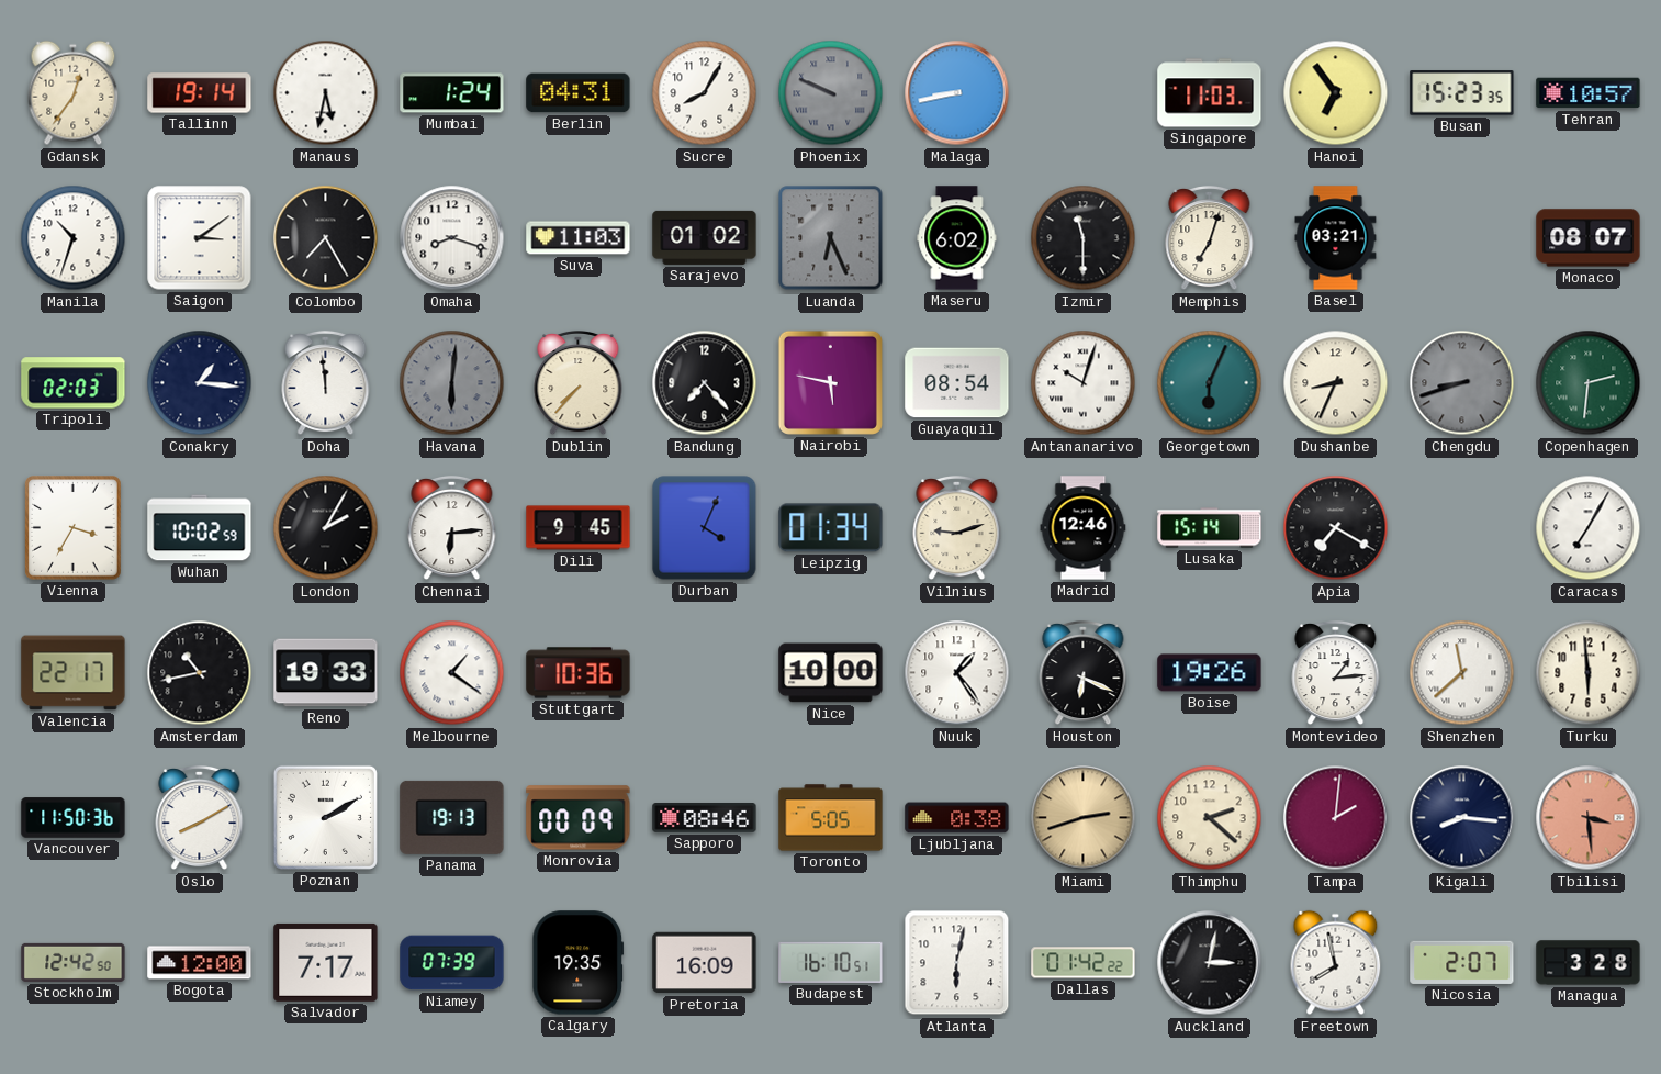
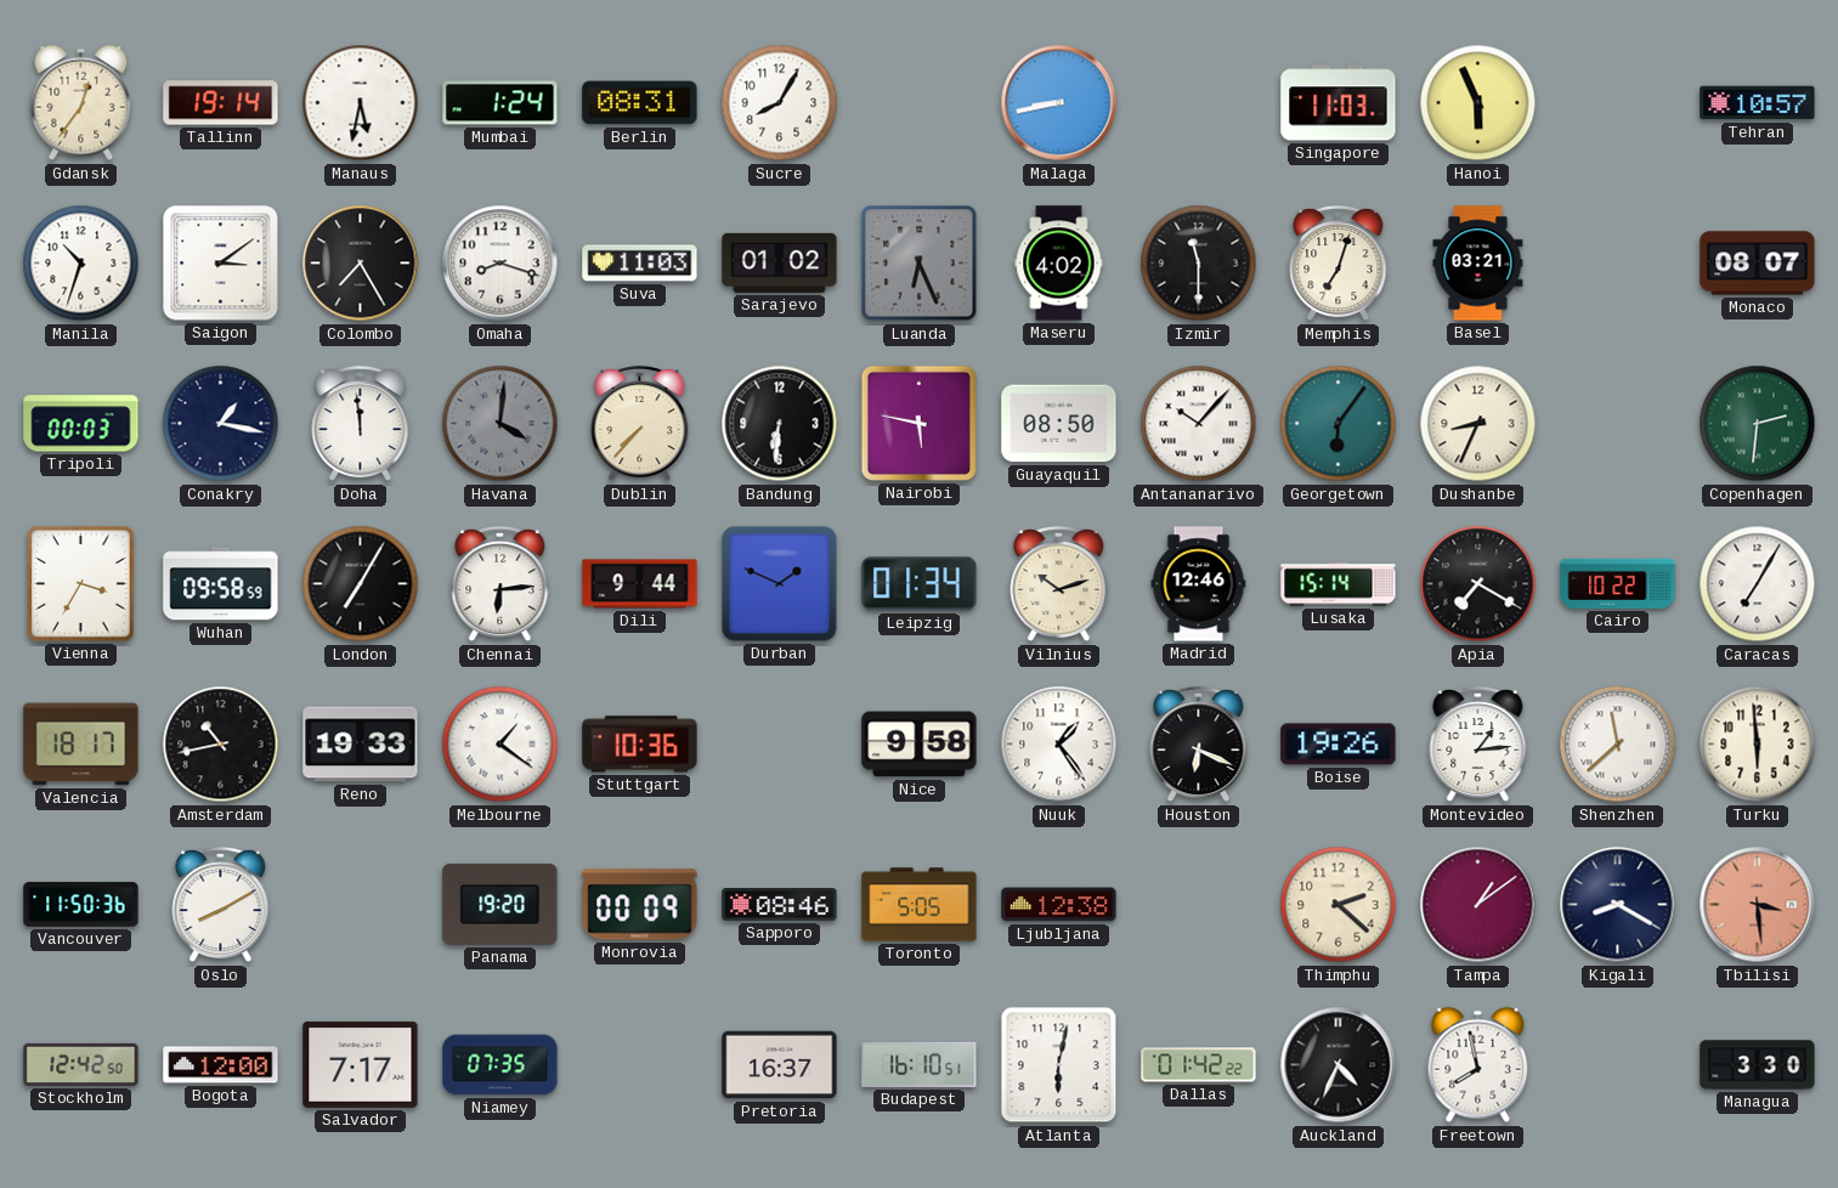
Berlin: 04:31 -> 08:31 (640, 103)
Phoenix: 9:49 -> none (831, 93)
Hanoi: 6:54 -> 5:56 (1478, 103)
Busan: 15:23 -> none (1462, 93)
Maseru: 6:02 -> 4:02 (1059, 264)
Tripoli: 02:03 -> 00:03 (81, 424)
Conakry: 1:16 -> 1:17 (221, 424)
Havana: 6:01 -> 4:01 (500, 424)
Bandung: 7:23 -> 6:31 (780, 424)
Guayaquil: 08:54 -> 08:50 (1059, 424)
Antananarivo: 10:03 -> 10:07 (1199, 424)
Georgetown: 6:04 -> 6:06 (1339, 424)
Chengdu: 8:42 -> none (1462, 383)
Wuhan: 10:02 -> 09:58 (221, 584)
London: 2:05 -> 7:05 (361, 584)
Dili: 9:45 -> 9:44 (640, 584)
Durban: 4:04 -> 1:49 (780, 584)
Vilnius: 9:12 -> 10:12 (1059, 584)
Cairo: none -> 10:22 (1618, 583)
Valencia: 22:17 -> 18:17 (81, 745)
Nice: 10:00 -> 9:58 (920, 745)
Poznan: 2:10 -> none (325, 817)
Panama: 19:13 -> 19:20 (500, 904)
Ljubljana: 0:38 -> 12:38 (1059, 905)
Miami: 2:42 -> none (1084, 818)
Tampa: 2:01 -> 1:09 (1478, 905)
Kigali: 8:16 -> 8:20 (1618, 905)
Niamey: 07:39 -> 07:35 (500, 1065)
Calgary: 19:35 -> none (579, 963)
Pretoria: 16:09 -> 16:37 (780, 1065)
Auckland: 3:02 -> 4:34 (1339, 1065)
Nicosia: 2:07 -> none (1462, 962)
Managua: 3:28 -> 3:30 (1758, 1065)
